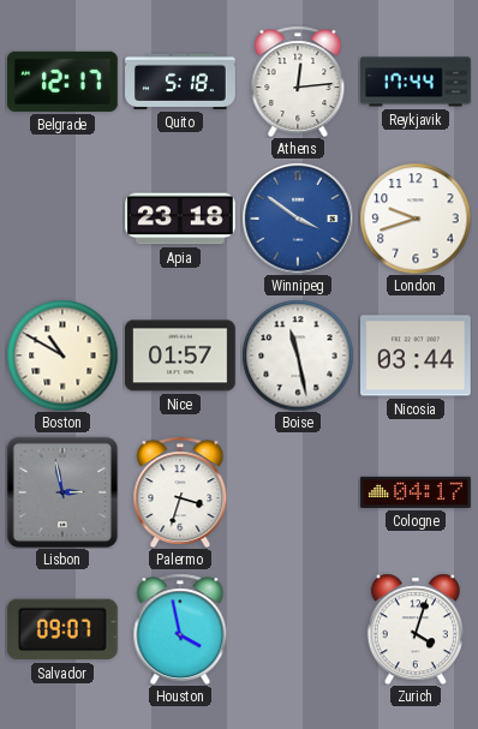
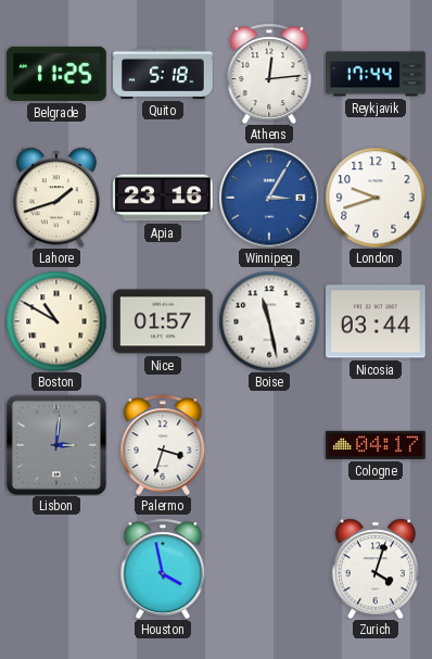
Belgrade: 12:17 -> 11:25 (58, 74)
Lahore: none -> 1:42 (56, 198)
Apia: 23:18 -> 23:16 (164, 198)
Winnipeg: 3:51 -> 3:05 (269, 198)
Lisbon: 2:58 -> 3:01 (55, 444)
Salvador: 09:07 -> none (62, 629)
